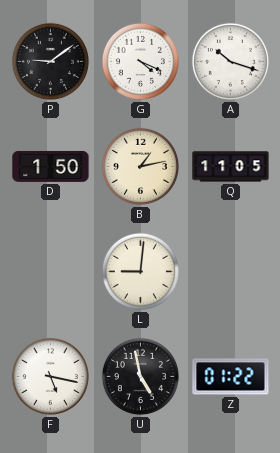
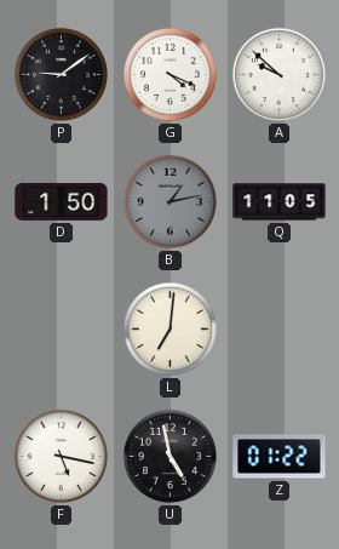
A: 10:18 -> 9:52 (278, 74)
B dial: cream -> grey (169, 201)
L: 9:01 -> 7:01 (169, 328)
